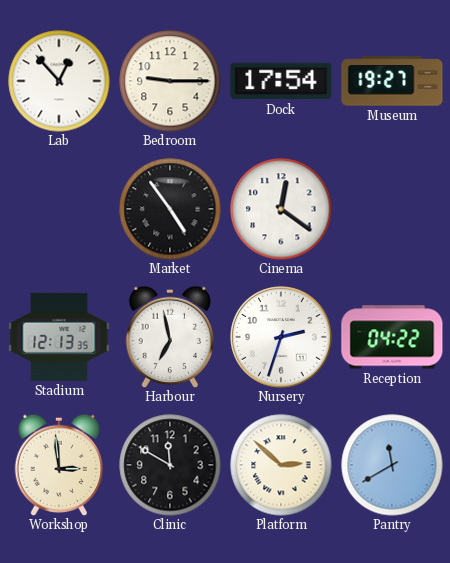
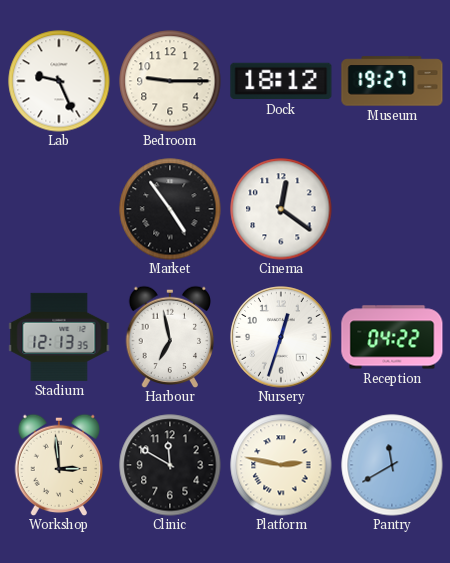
Lab: 12:53 -> 9:26 (59, 81)
Dock: 17:54 -> 18:12 (281, 81)
Nursery: 2:33 -> 12:33 (281, 337)
Platform: 2:52 -> 2:47 (281, 465)
